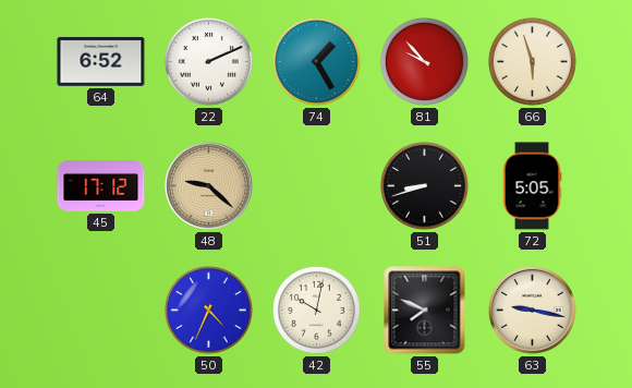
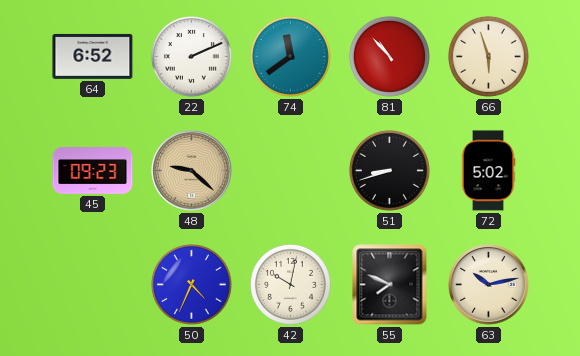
74: 1:25 -> 11:39 (290, 56)
81: 9:53 -> 10:53 (389, 56)
45: 17:12 -> 09:23 (93, 171)
72: 5:05 -> 5:02 (488, 171)
63: 9:17 -> 10:13 (489, 285)
